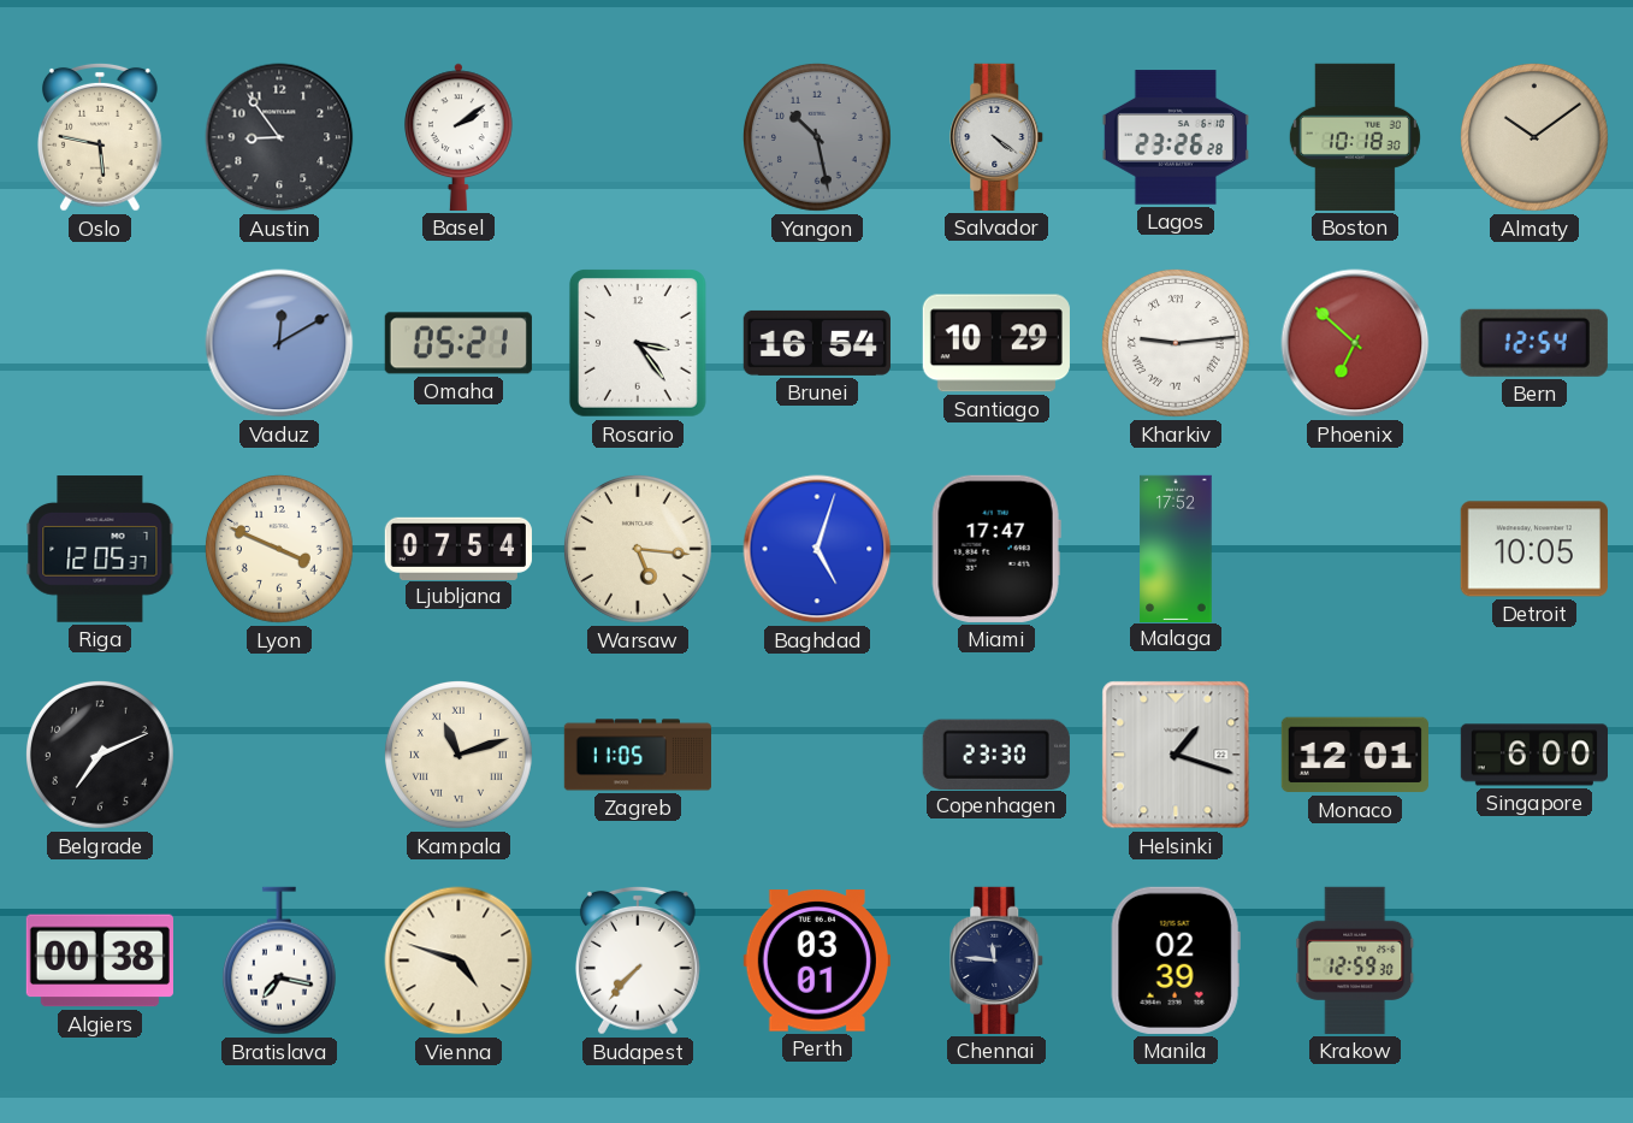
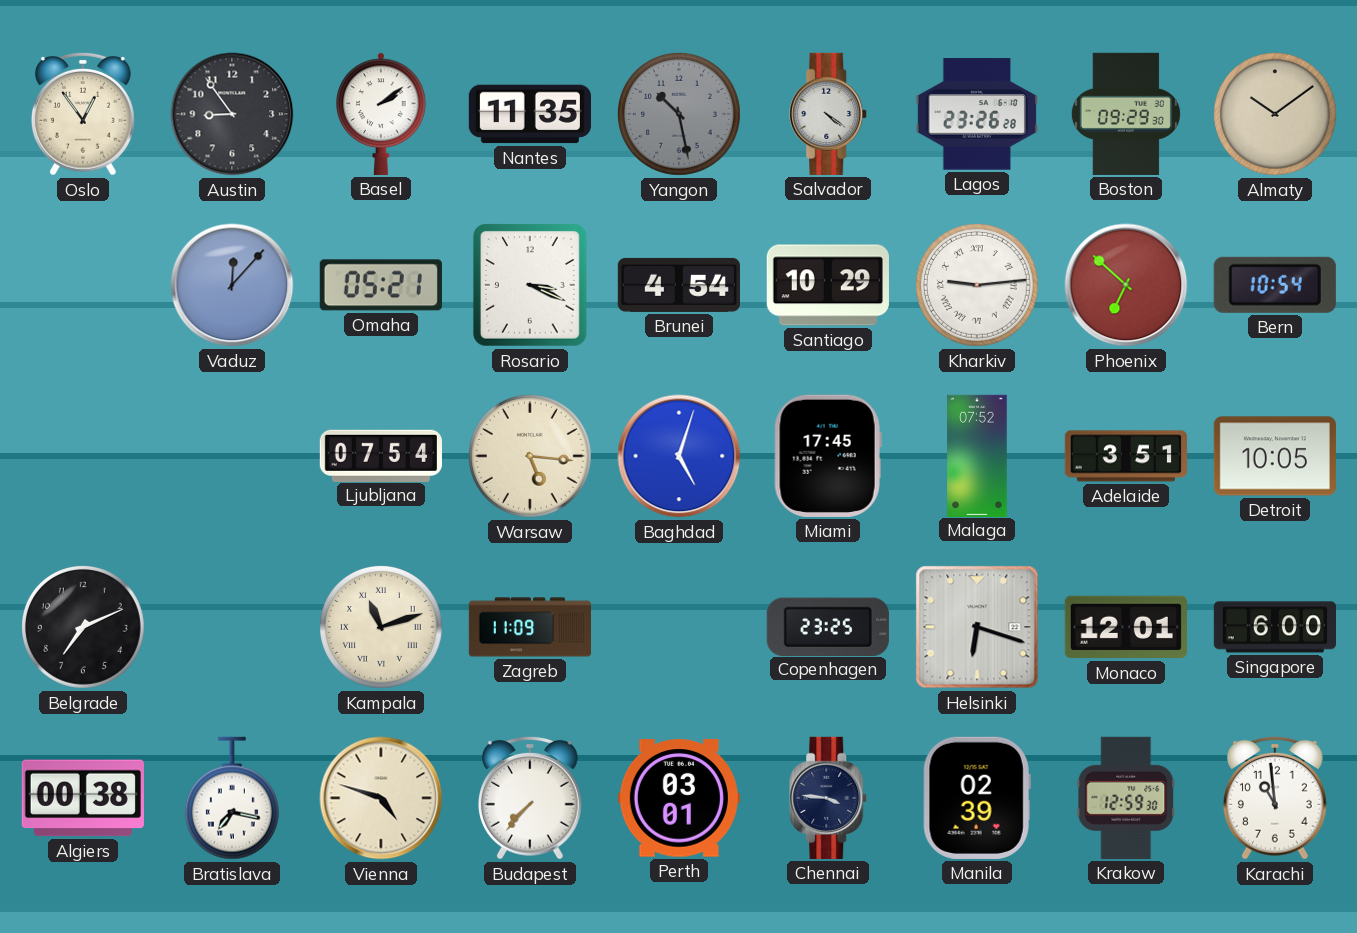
Oslo: 5:47 -> 12:54 (83, 114)
Nantes: none -> 11:35 (530, 114)
Boston: 10:18 -> 09:29 (1126, 114)
Vaduz: 12:10 -> 12:07 (232, 285)
Rosario: 3:24 -> 3:19 (530, 286)
Brunei: 16:54 -> 4:54 (679, 285)
Bern: 12:54 -> 10:54 (1275, 285)
Riga: 12:05 -> none (100, 549)
Lyon: 3:49 -> none (279, 549)
Miami: 17:47 -> 17:45 (828, 456)
Malaga: 17:52 -> 07:52 (977, 455)
Adelaide: none -> 3:51 (1126, 456)
Zagreb: 11:05 -> 11:09 (529, 627)
Copenhagen: 23:30 -> 23:25 (828, 626)
Helsinki: 1:18 -> 6:18 (977, 627)
Chennai: 11:46 -> 3:46 (829, 798)
Karachi: none -> 10:59 (1275, 798)
